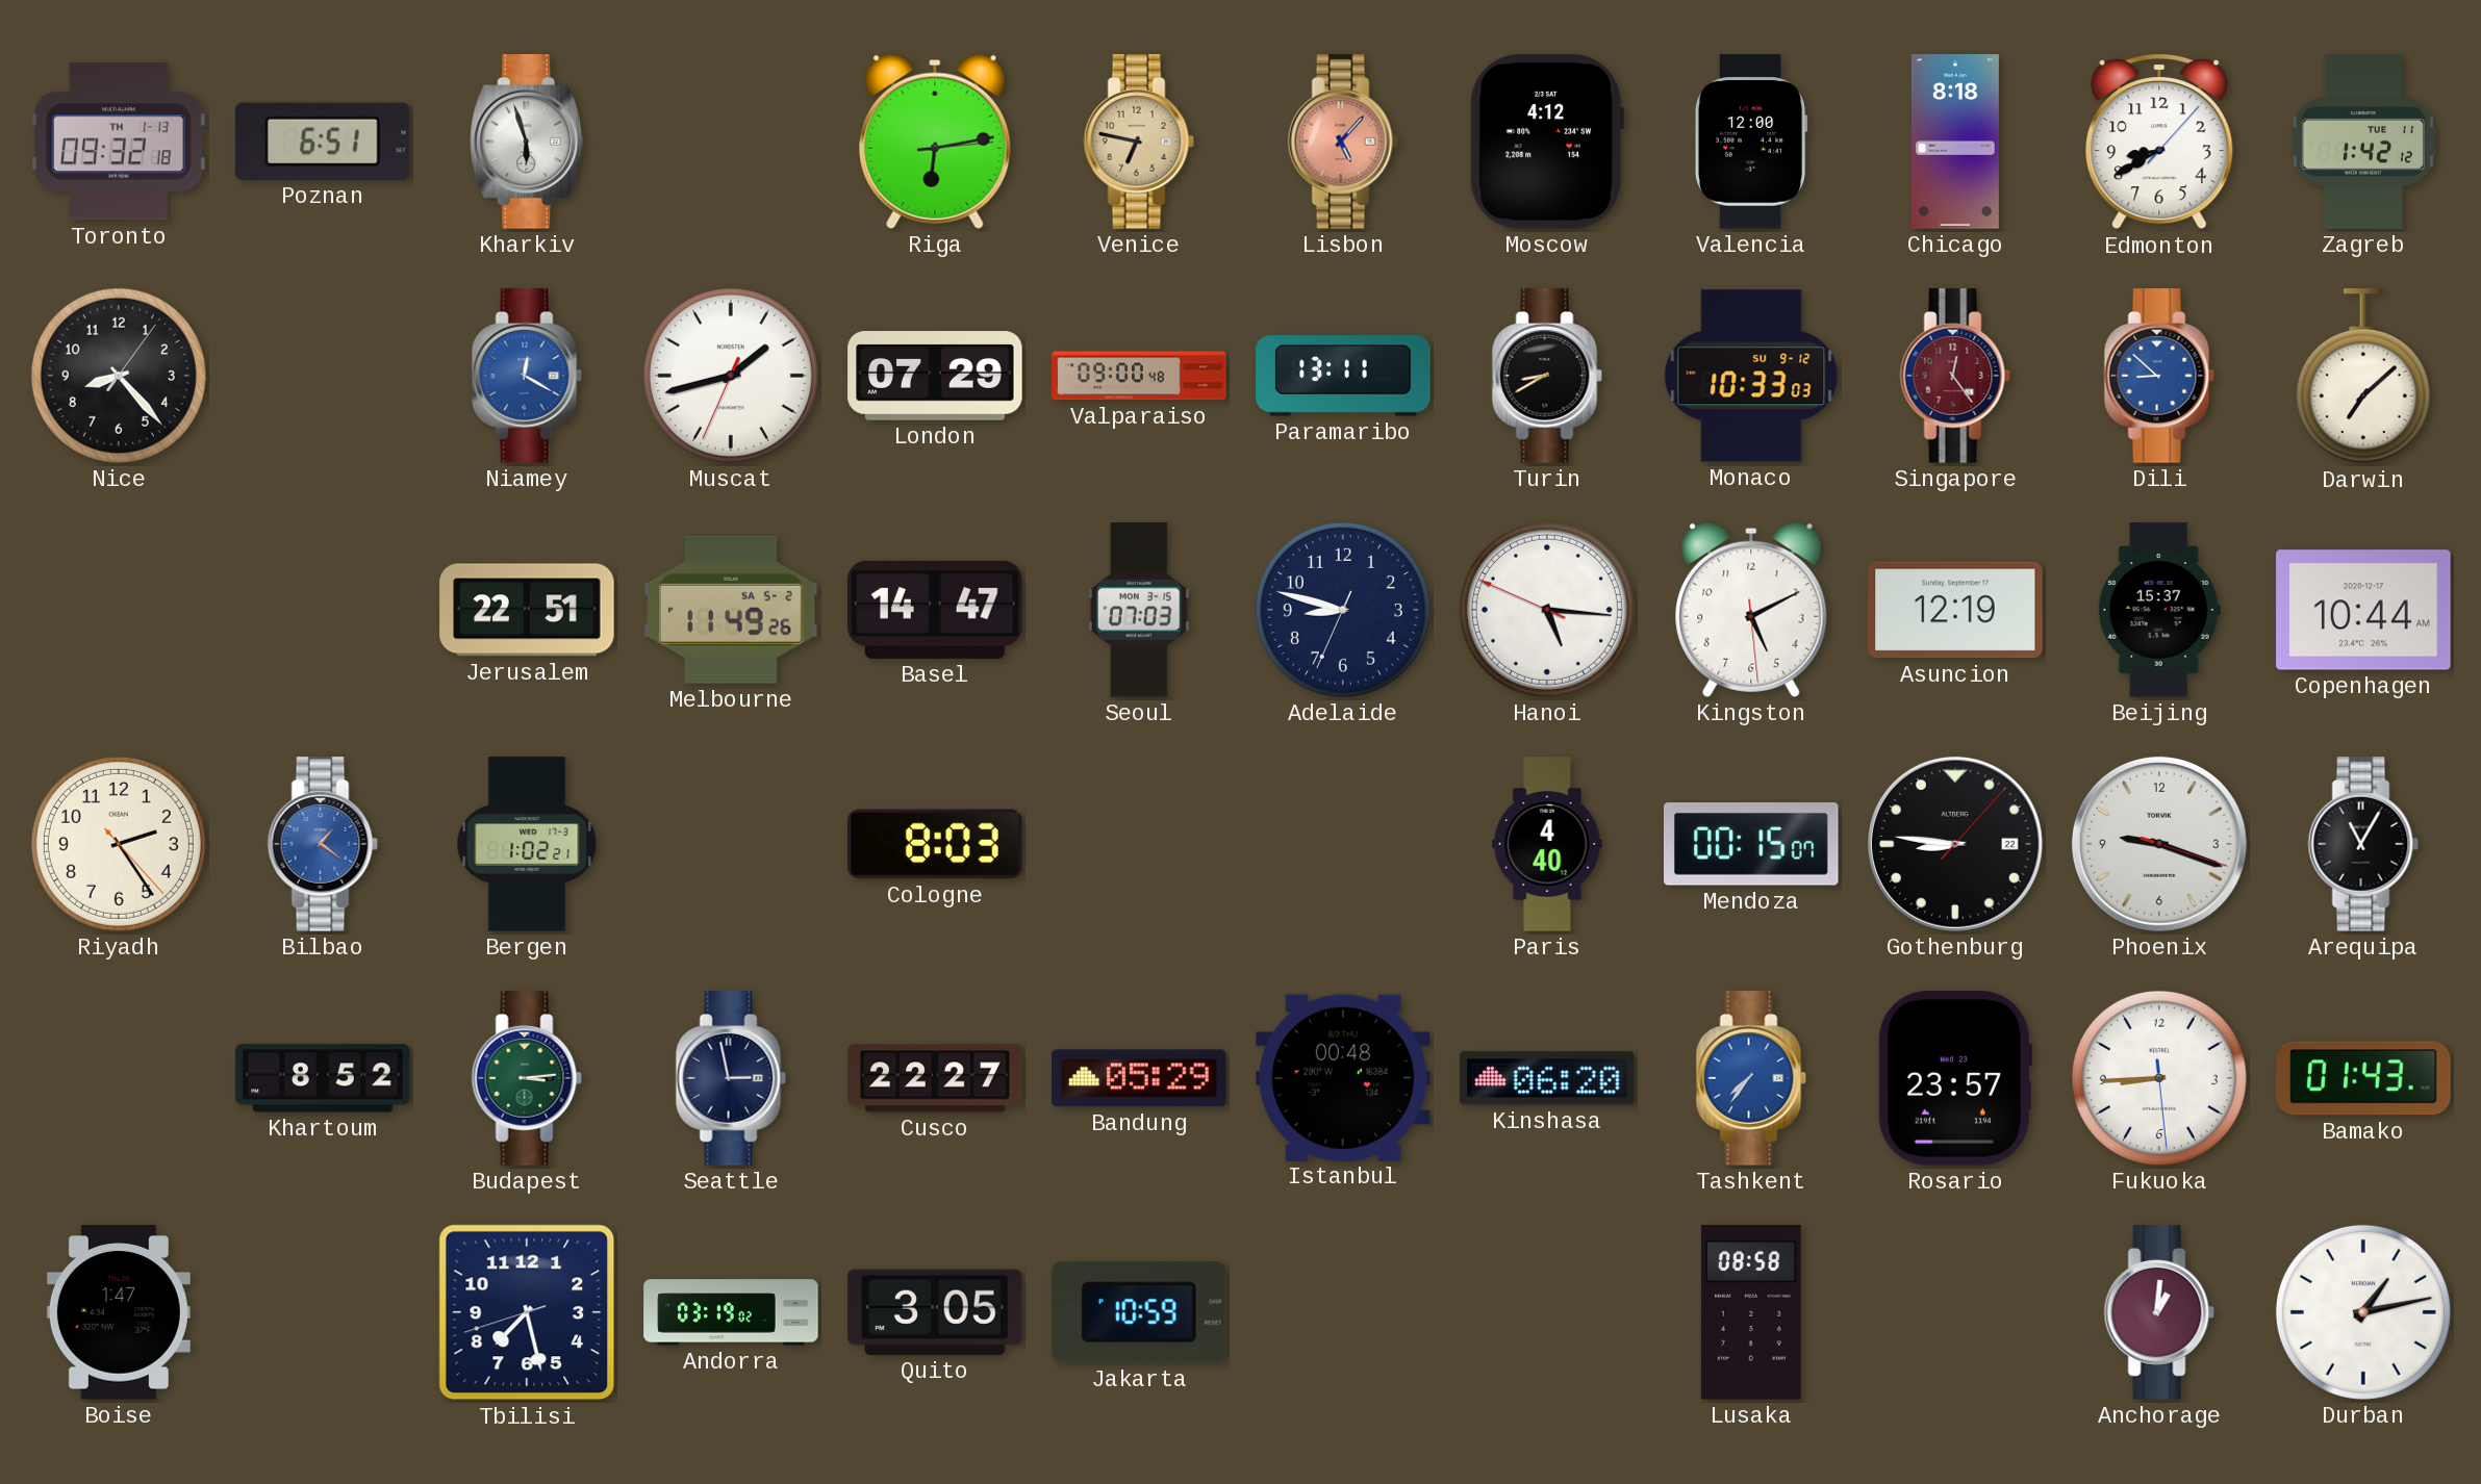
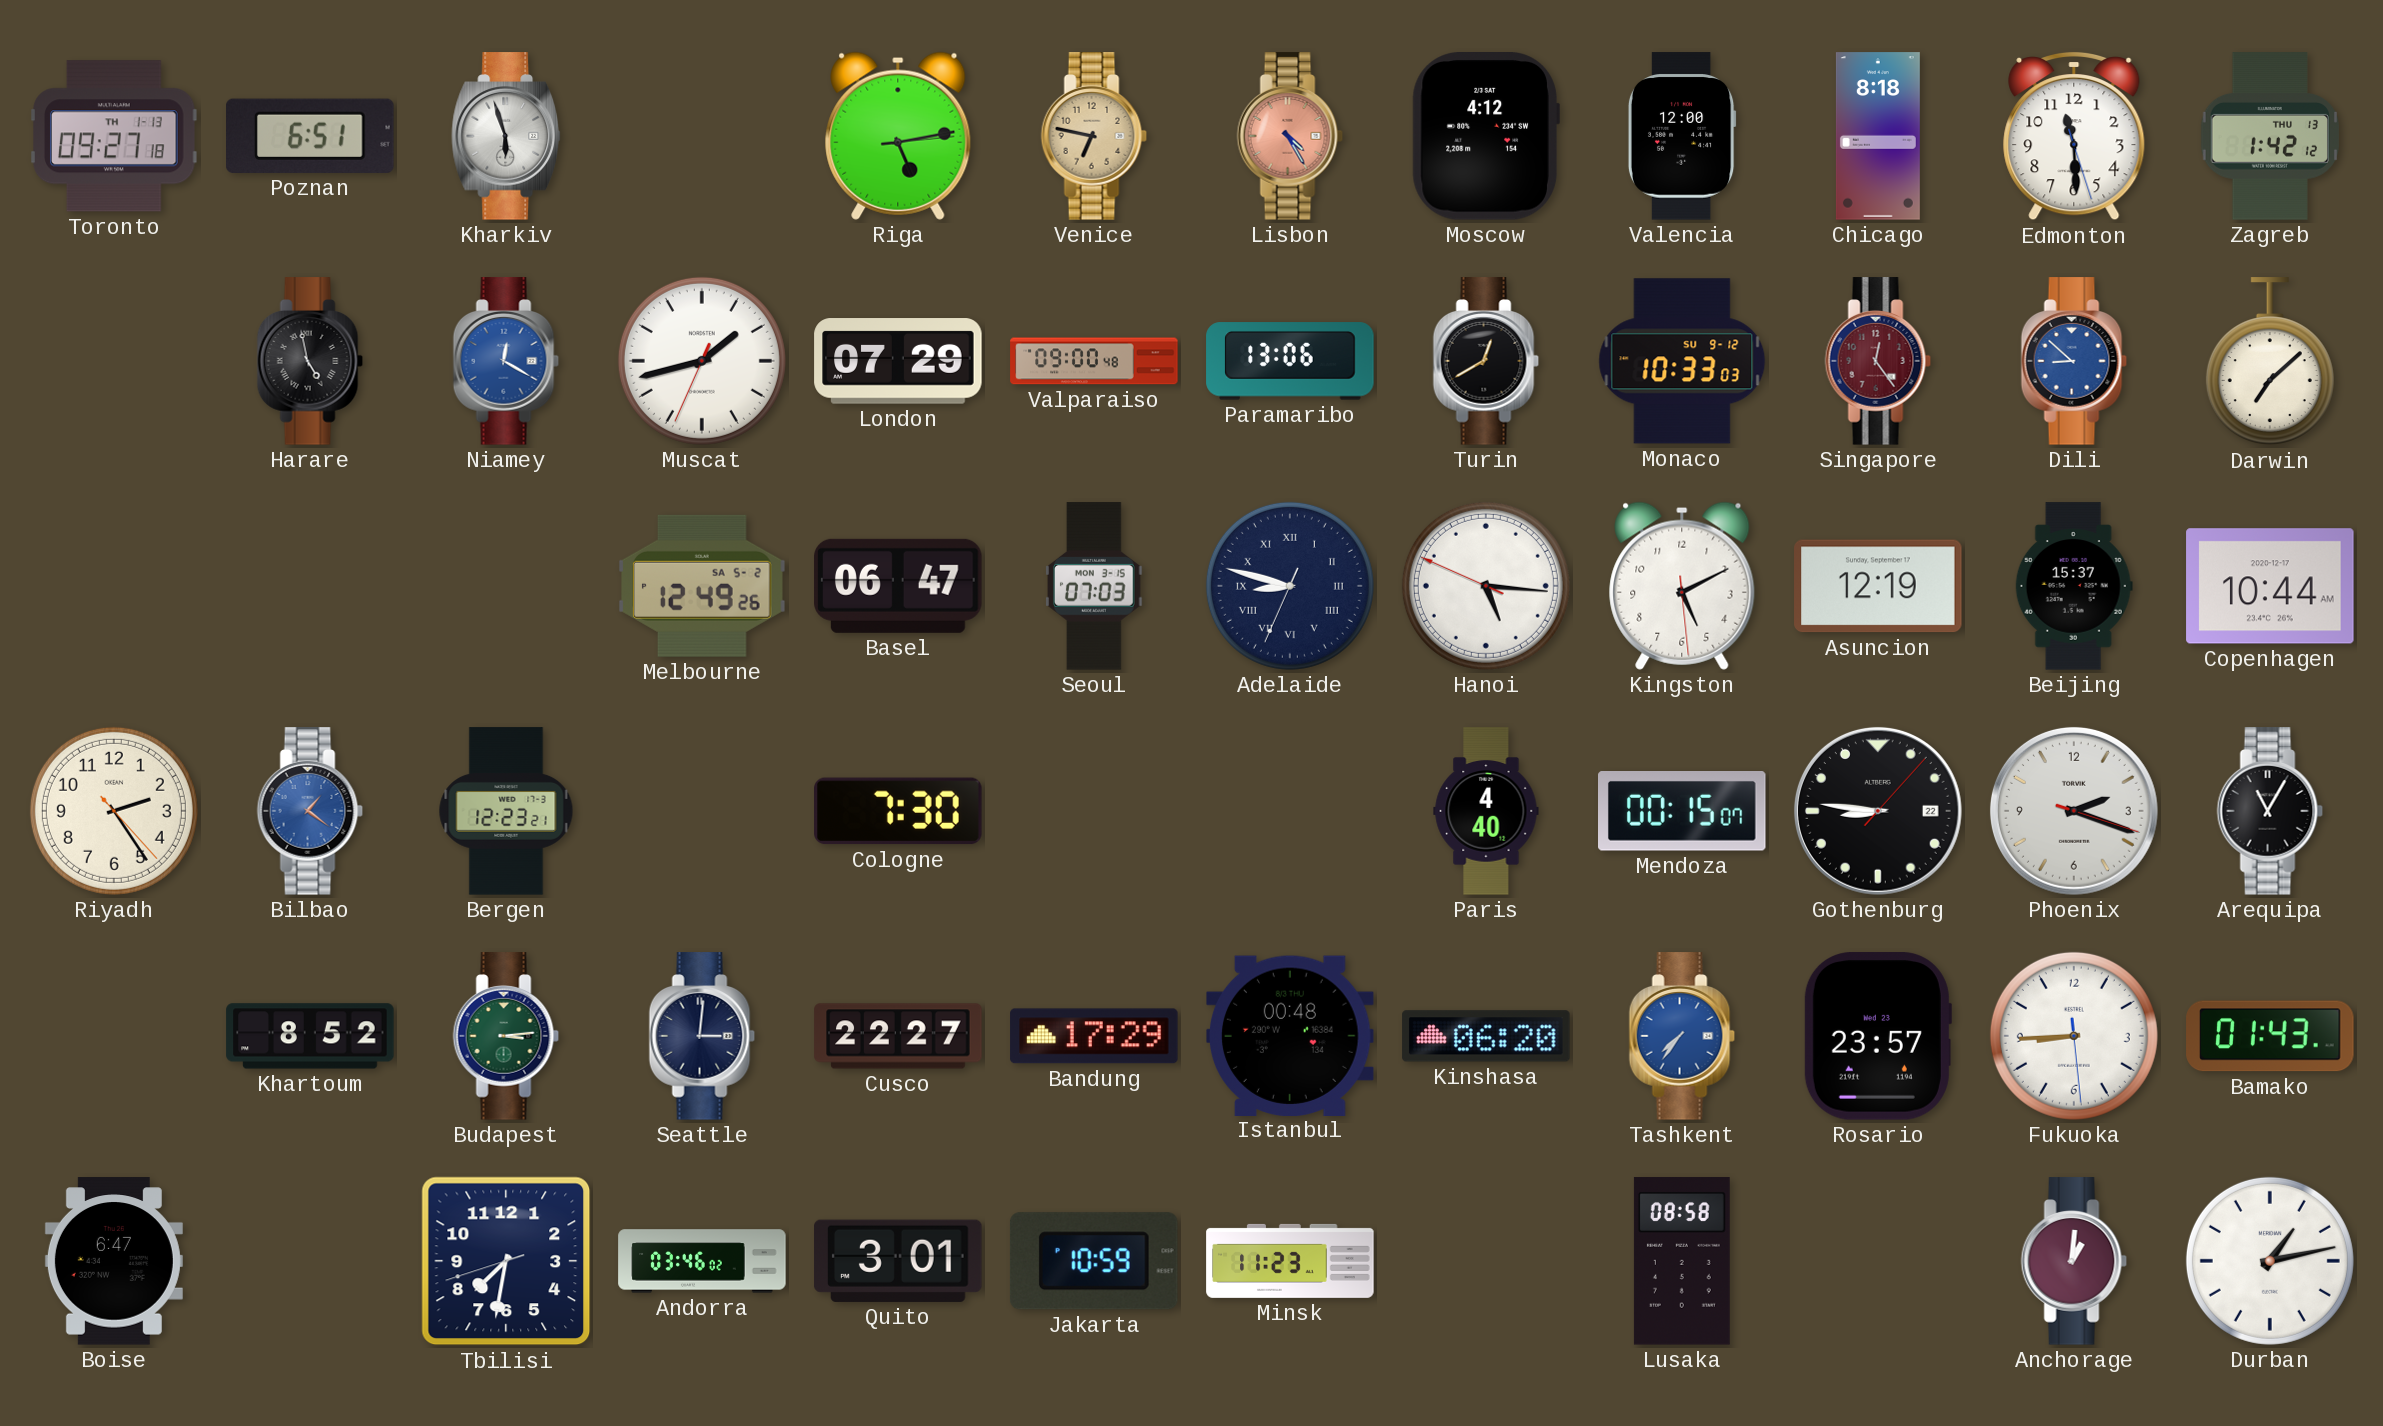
Toronto: 09:32 -> 09:27 (114, 136)
Riga: 6:13 -> 5:13 (898, 136)
Lisbon: 5:07 -> 4:25 (1290, 136)
Edmonton: 8:40 -> 11:29 (2074, 136)
Zagreb date: TUE 11 -> THU 13 (2269, 136)
Nice: 8:23 -> none (119, 376)
Harare: none -> 4:58 (310, 361)
Paramaribo: 13:11 -> 13:06 (1290, 361)
Turin: 8:40 -> 12:40 (1486, 361)
Jerusalem: 22:51 -> none (527, 610)
Melbourne: 11:49 -> 12:49 (702, 586)
Basel: 14:47 -> 06:47 (898, 586)
Adelaide numerals: Arabic -> Roman (1290, 586)
Bergen: 1:02 -> 12:23 (506, 811)
Cologne: 8:03 -> 7:30 (898, 811)
Phoenix: 9:18 -> 2:18 (2074, 811)
Seattle: 2:58 -> 3:01 (702, 1036)
Bandung: 05:29 -> 17:29 (1094, 1036)
Boise: 1:47 -> 6:47 (114, 1261)
Tbilisi: 7:27 -> 7:31 (506, 1261)
Andorra: 03:19 -> 03:46 (702, 1261)
Quito: 3:05 -> 3:01 (898, 1261)
Minsk: none -> 11:23 (1290, 1261)
